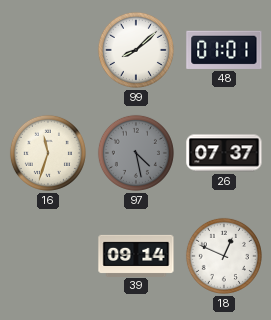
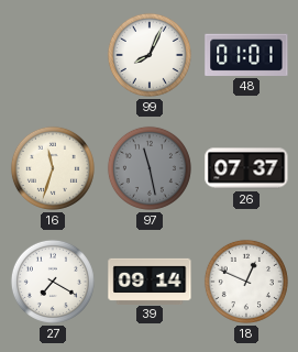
99: 8:08 -> 8:04 (150, 55)
97: 4:28 -> 11:28 (150, 168)
27: none -> 7:20 (53, 282)
